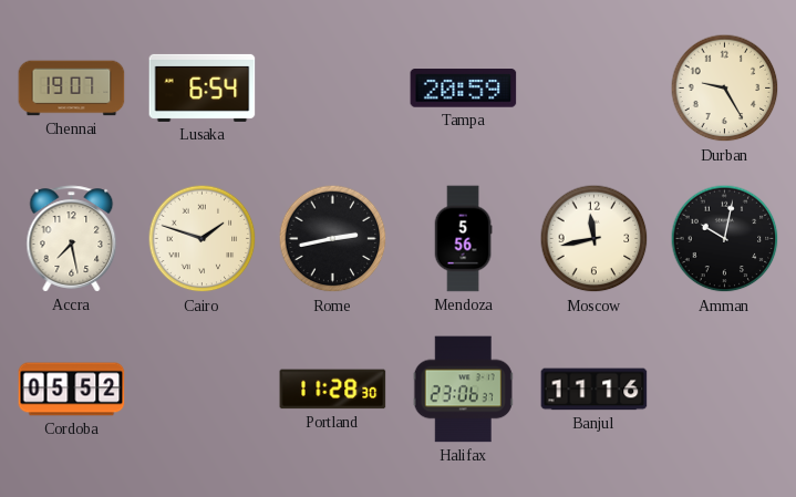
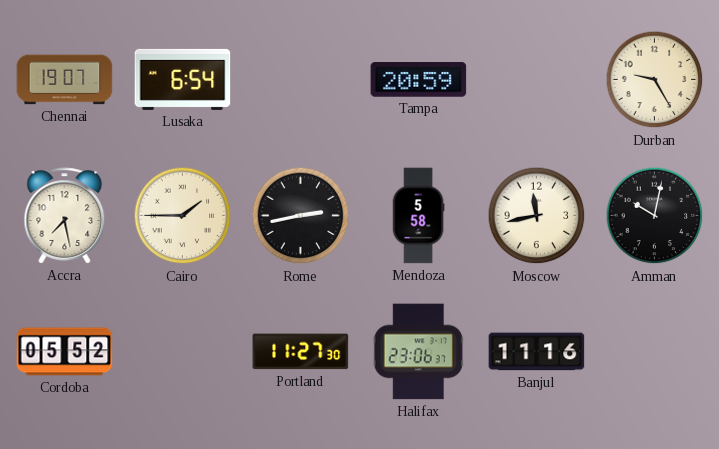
Cairo: 1:48 -> 1:45 (183, 216)
Mendoza: 5:56 -> 5:58 (418, 216)
Portland: 11:28 -> 11:27 (301, 352)
